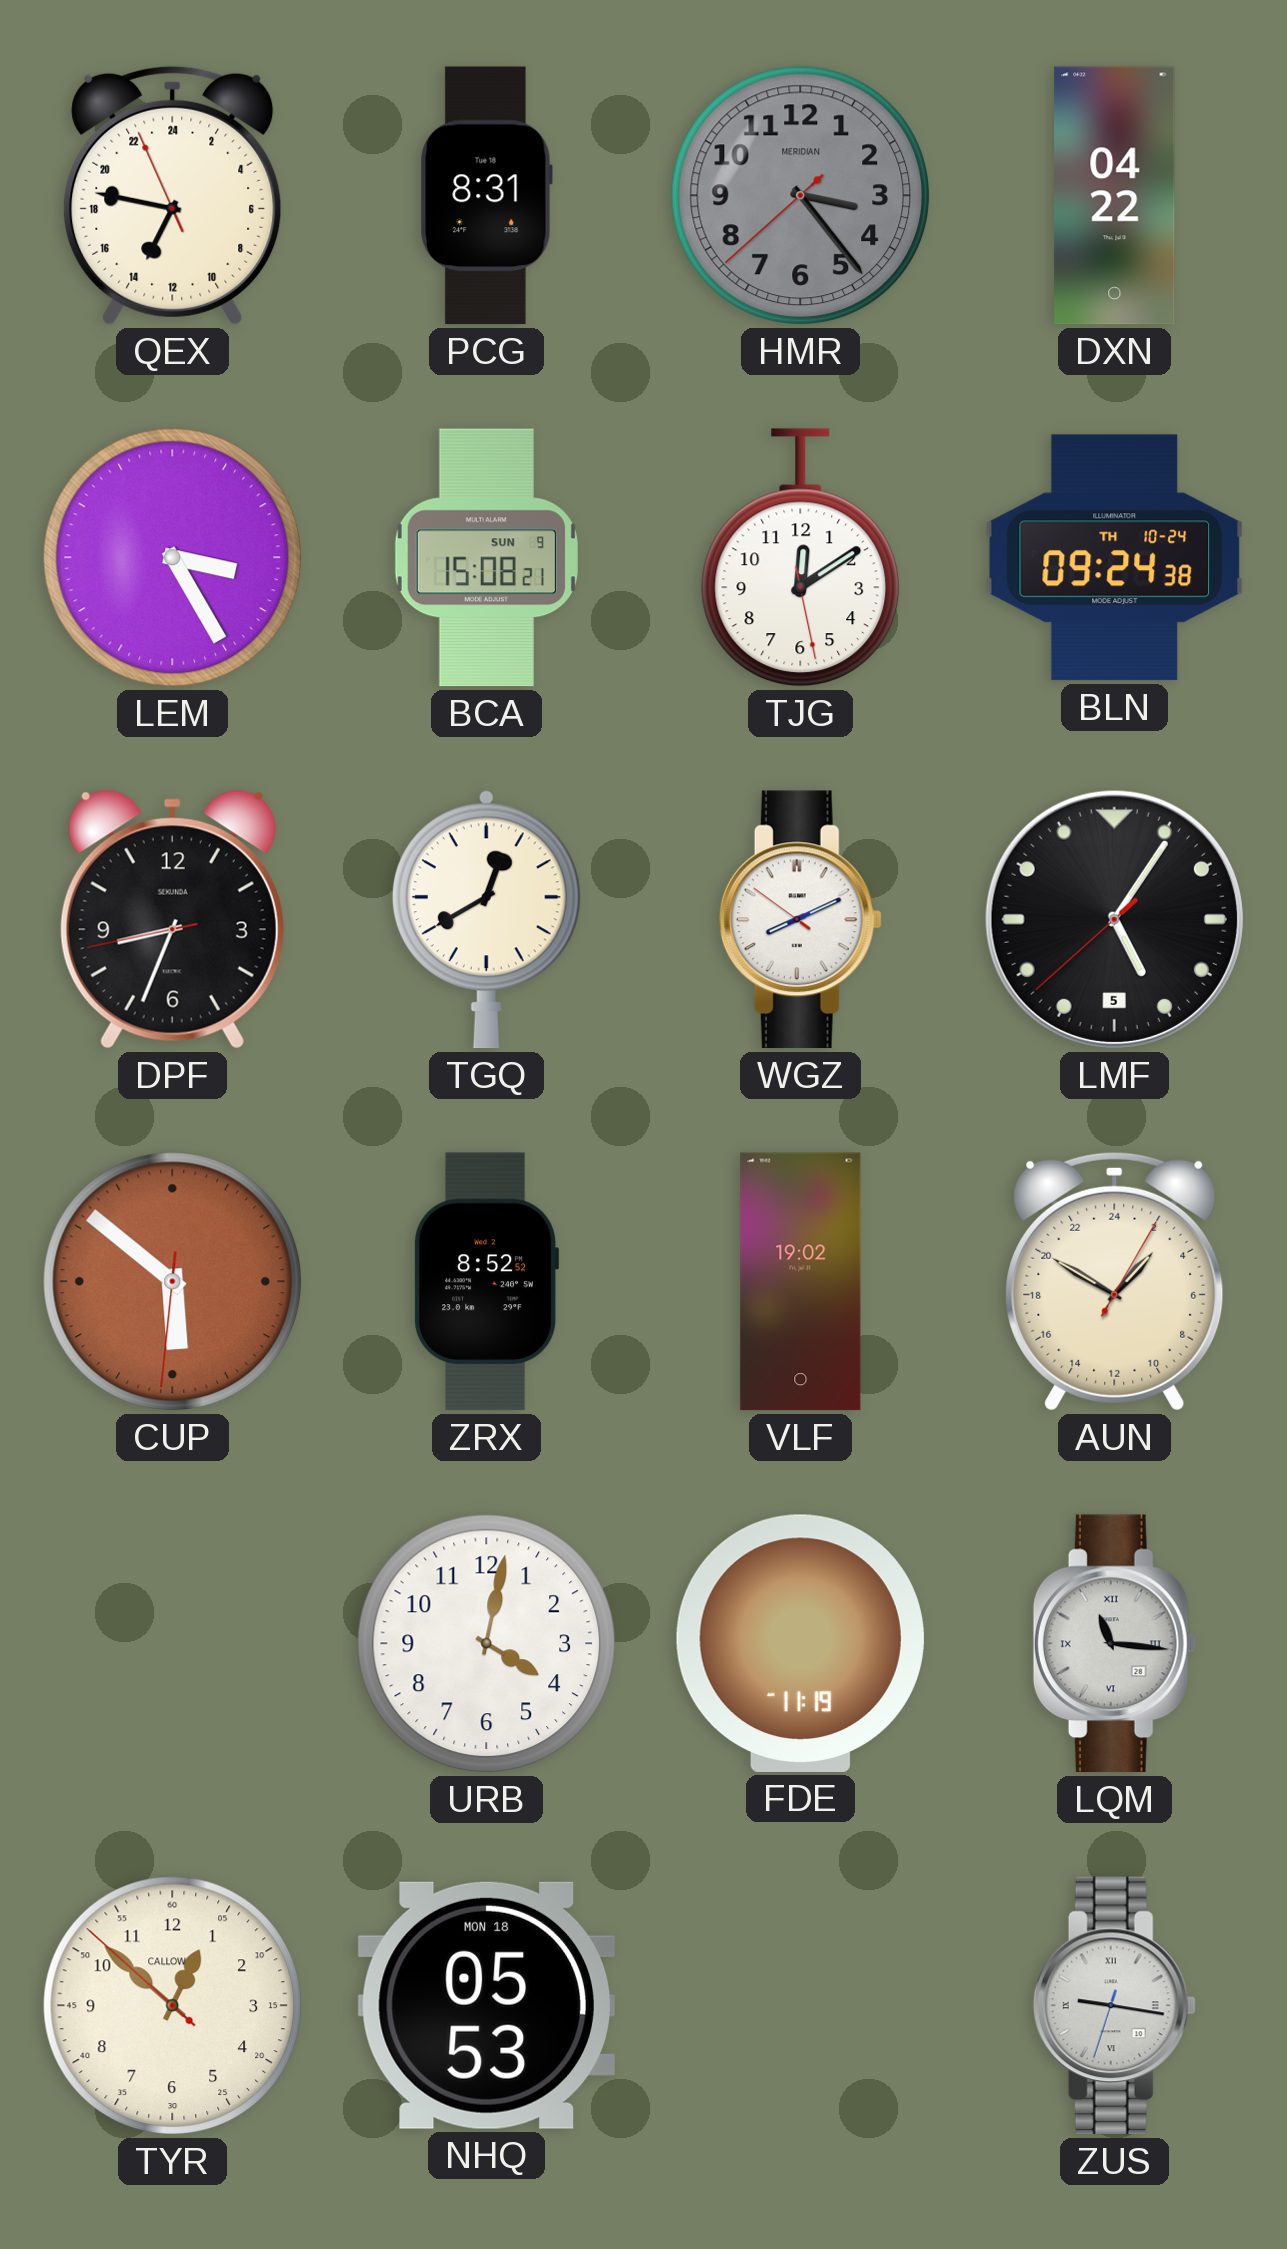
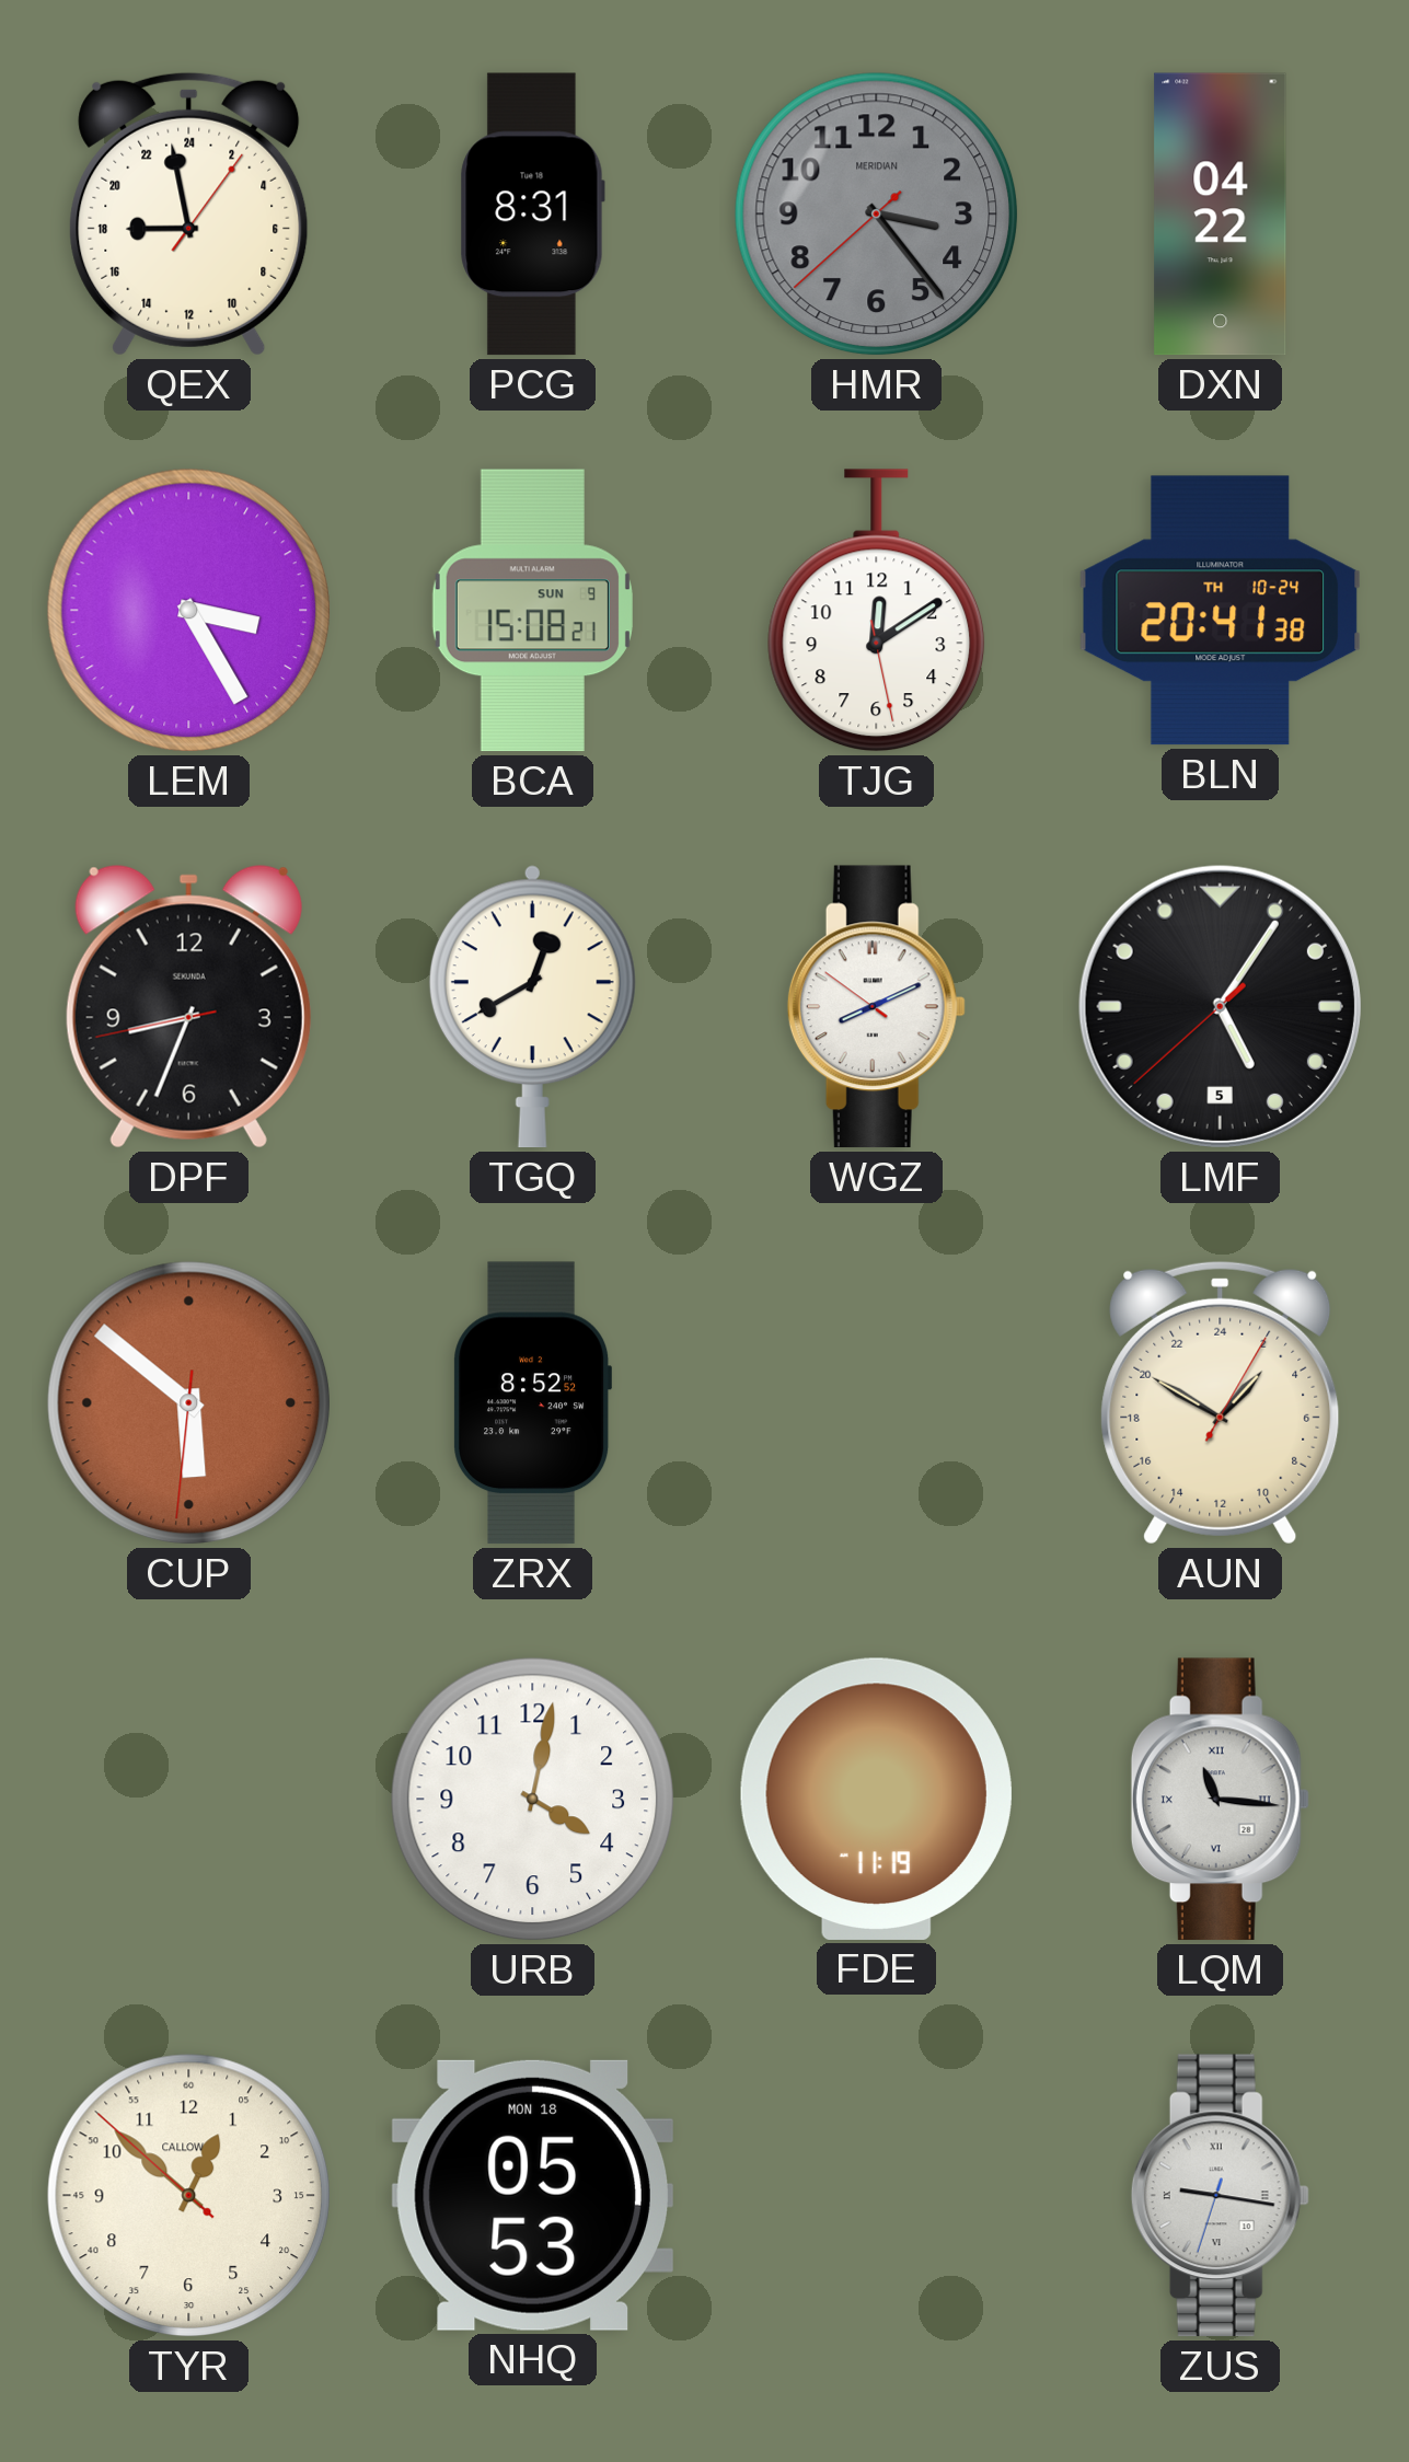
QEX: 13:46 -> 17:58 (189, 213)
BLN: 09:24 -> 20:41 (1221, 611)
VLF: 19:02 -> none (801, 1282)
